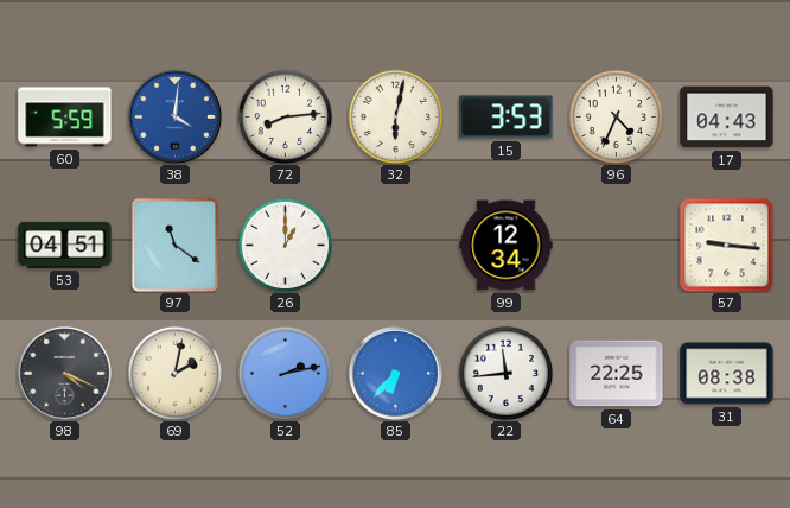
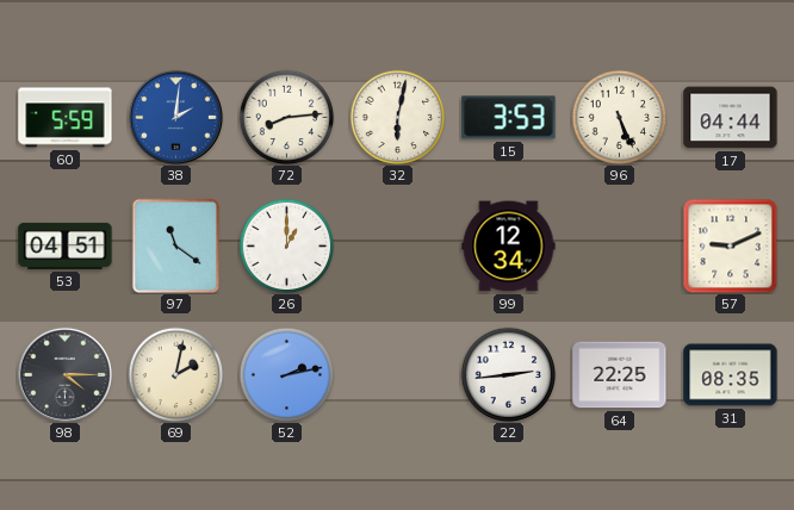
38: 4:01 -> 2:01 (175, 117)
96: 4:34 -> 5:26 (619, 117)
17: 04:43 -> 04:44 (731, 118)
57: 9:16 -> 9:11 (730, 245)
98: 4:19 -> 4:15 (64, 374)
85: 6:37 -> none (395, 373)
22: 11:44 -> 2:44 (508, 374)
31: 08:38 -> 08:35 (731, 375)
